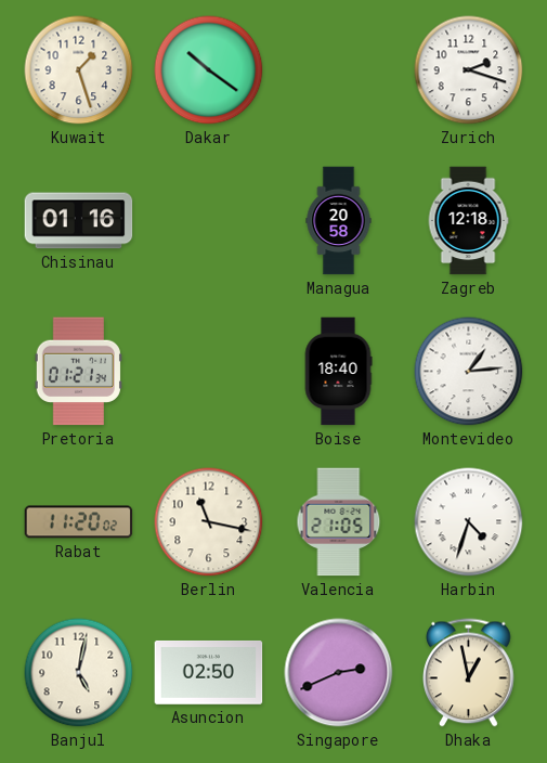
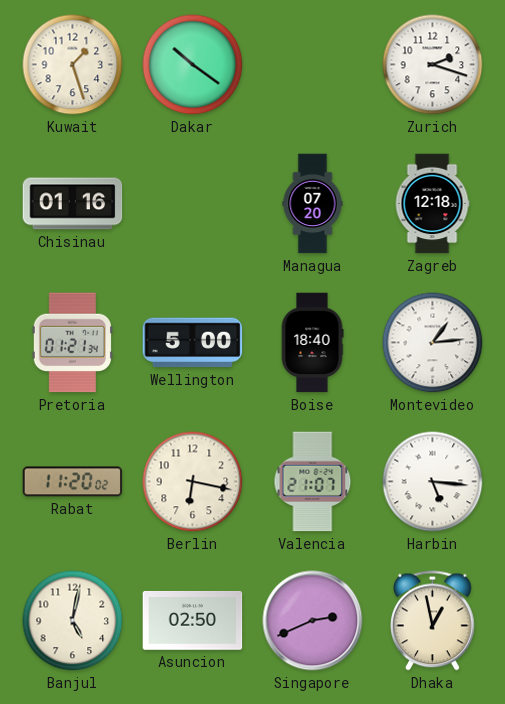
Managua: 20:58 -> 07:20 (313, 204)
Wellington: none -> 5:00 (193, 343)
Berlin: 11:17 -> 6:17 (193, 482)
Valencia: 21:05 -> 21:07 (313, 482)
Harbin: 4:33 -> 5:16 (433, 482)
